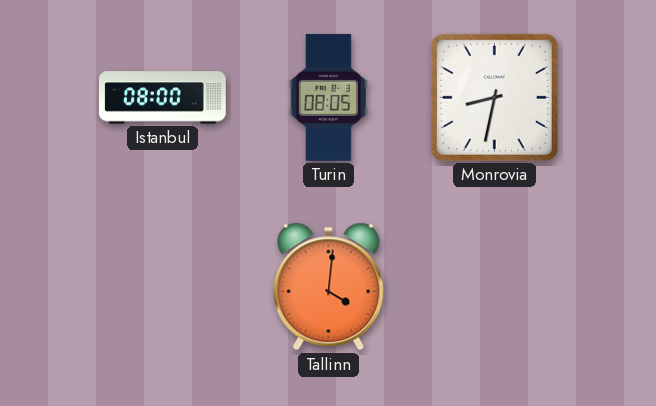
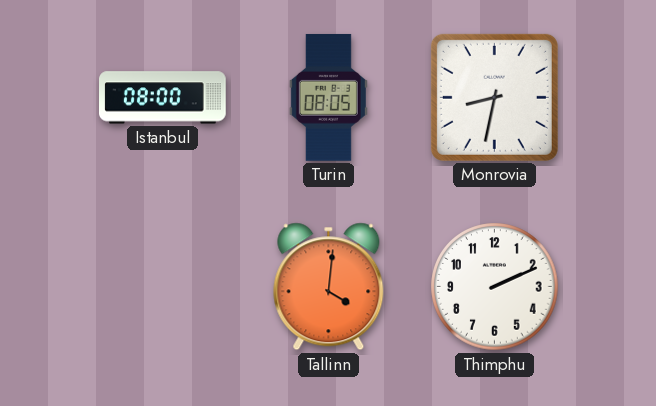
Thimphu: none -> 2:11 (495, 287)
